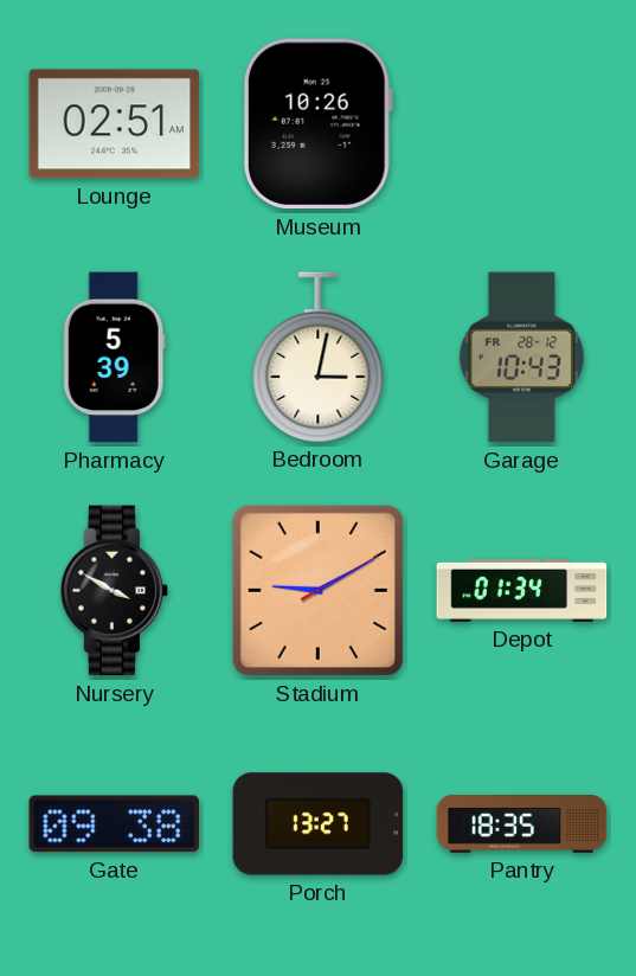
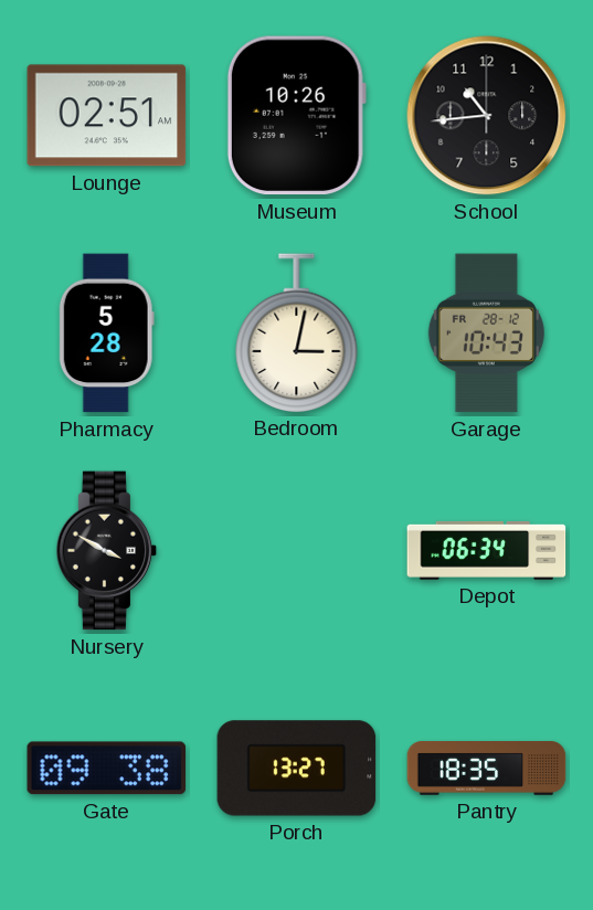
School: none -> 10:44 (487, 116)
Pharmacy: 5:39 -> 5:28 (106, 334)
Stadium: 9:10 -> none (317, 590)
Depot: 01:34 -> 06:34 (487, 550)
